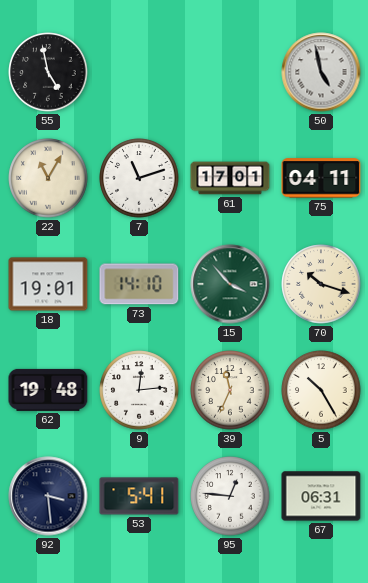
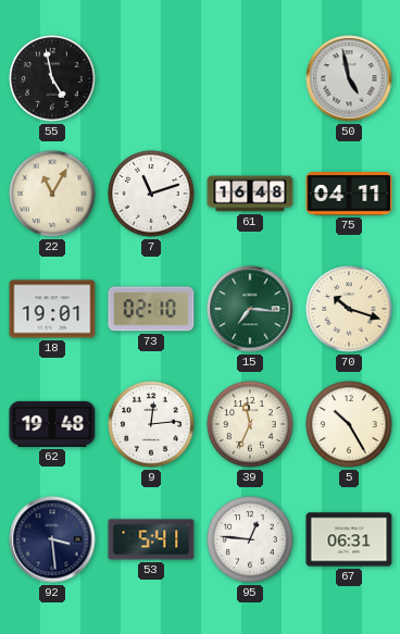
61: 17:01 -> 16:48 (250, 194)
73: 14:10 -> 02:10 (151, 309)
15: 3:53 -> 7:16 (250, 309)
